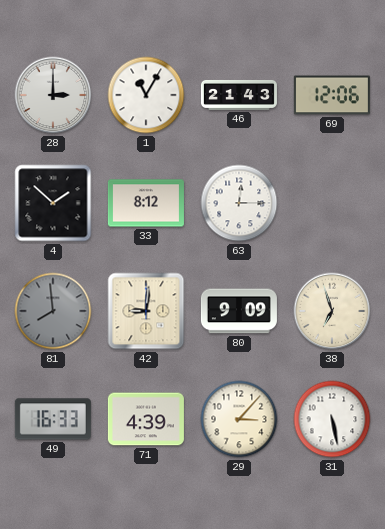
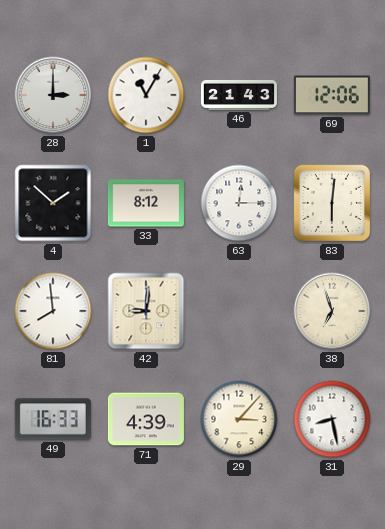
83: none -> 6:01 (332, 203)
81 dial: grey -> white (53, 311)
80: 9:09 -> none (239, 311)
31: 5:28 -> 8:28 (332, 419)
